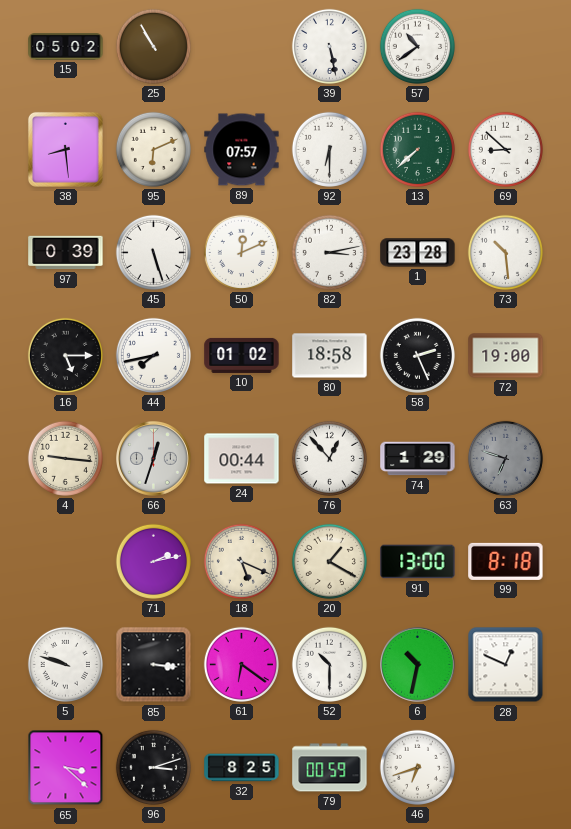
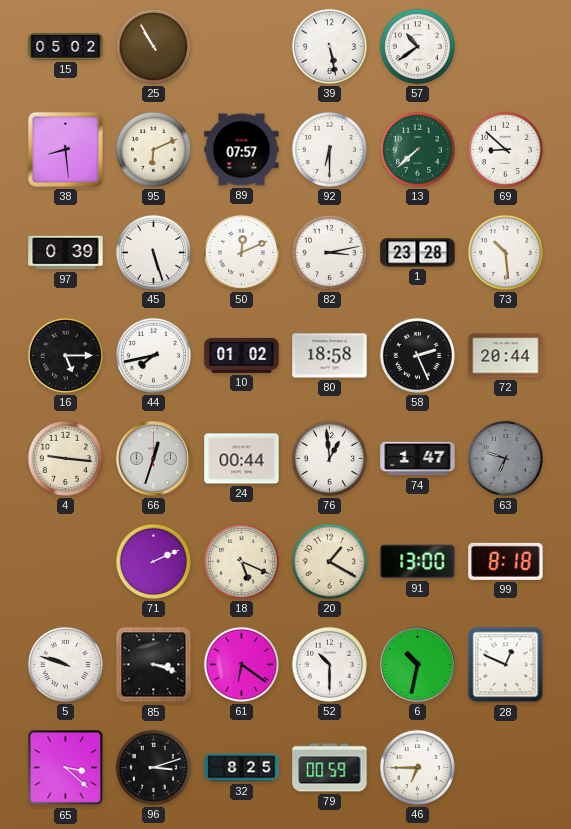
72: 19:00 -> 20:44 (506, 356)
76: 12:53 -> 12:59 (329, 458)
74: 1:29 -> 1:47 (418, 459)
71: 2:13 -> 2:11 (153, 561)
85: 3:16 -> 3:18 (154, 665)
46: 6:42 -> 6:45 (417, 767)
